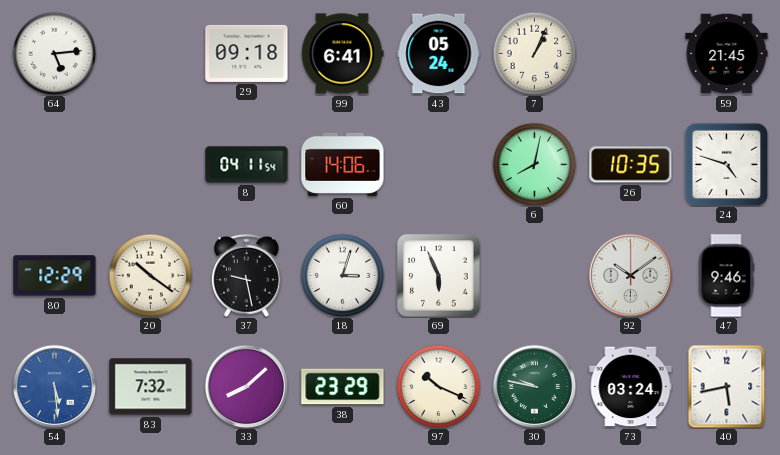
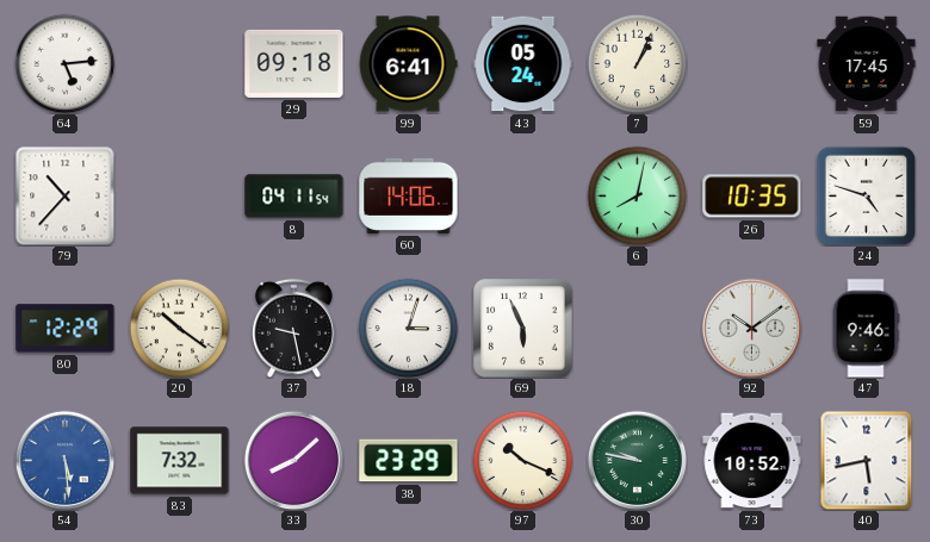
59: 21:45 -> 17:45 (867, 64)
79: none -> 10:37 (64, 195)
73: 03:24 -> 10:52 (752, 461)
